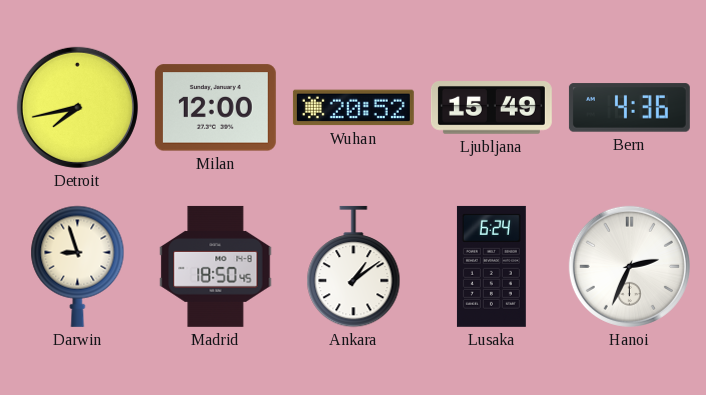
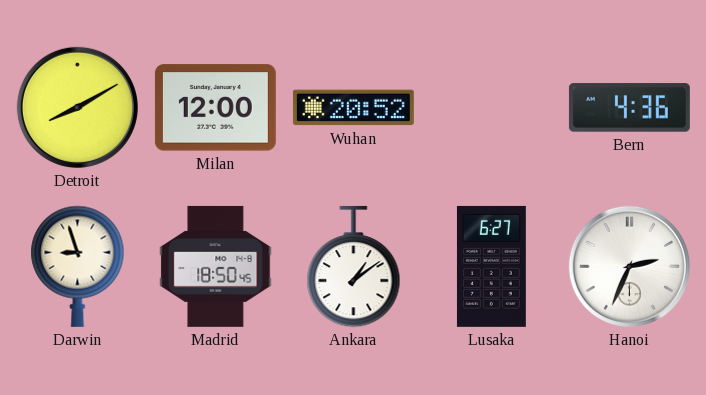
Detroit: 7:43 -> 8:10 (77, 107)
Ljubljana: 15:49 -> none (491, 108)
Lusaka: 6:24 -> 6:27 (491, 266)
